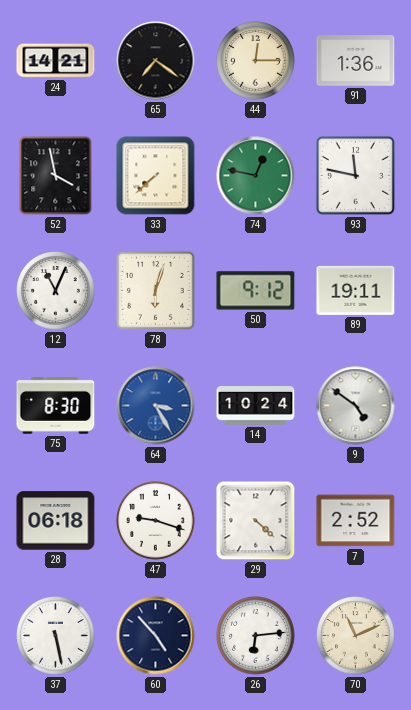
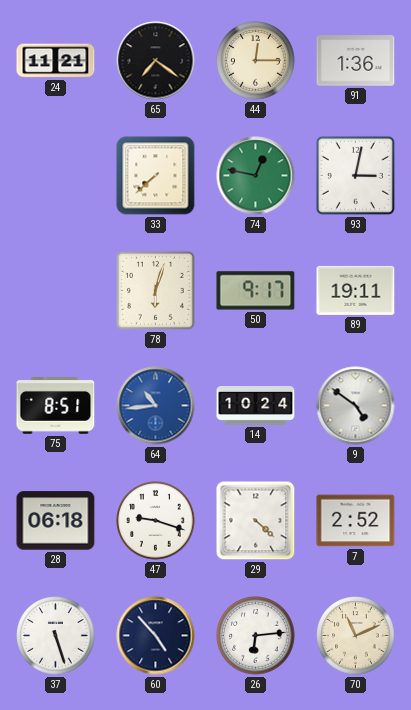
24: 14:21 -> 11:21 (56, 61)
52: 3:58 -> none (56, 176)
93: 11:47 -> 3:02 (355, 175)
12: 11:04 -> none (56, 291)
50: 9:12 -> 9:17 (256, 291)
75: 8:30 -> 8:51 (56, 406)
64: 3:25 -> 10:44 (156, 406)
37: 5:28 -> 5:27 (56, 636)
